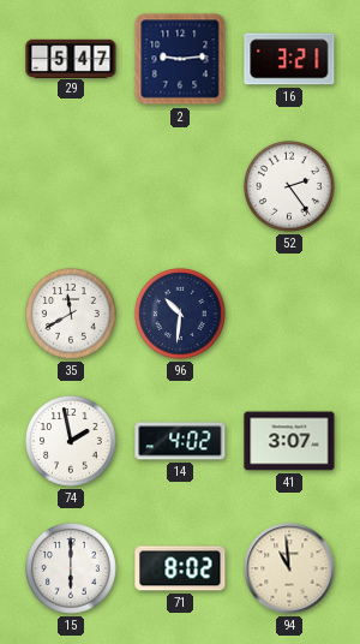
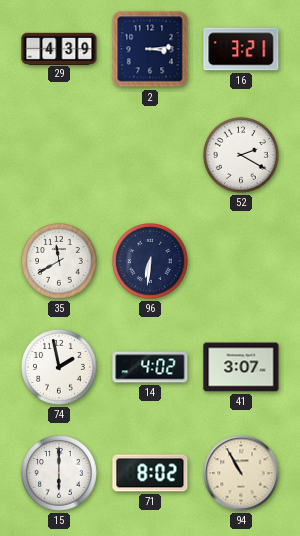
29: 5:47 -> 4:39 (59, 48)
2: 9:14 -> 3:14 (150, 49)
52: 2:24 -> 2:20 (242, 156)
96: 10:31 -> 6:31 (151, 262)
94: 10:59 -> 10:55 (241, 473)
